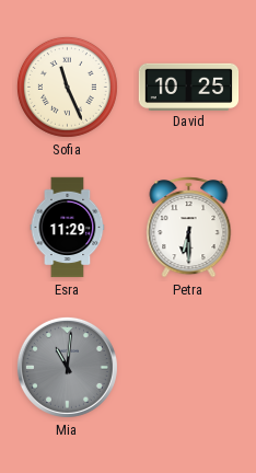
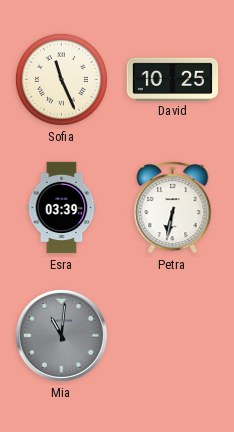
Esra: 11:29 -> 03:39 (62, 208)
Petra: 6:30 -> 6:32 (173, 208)
